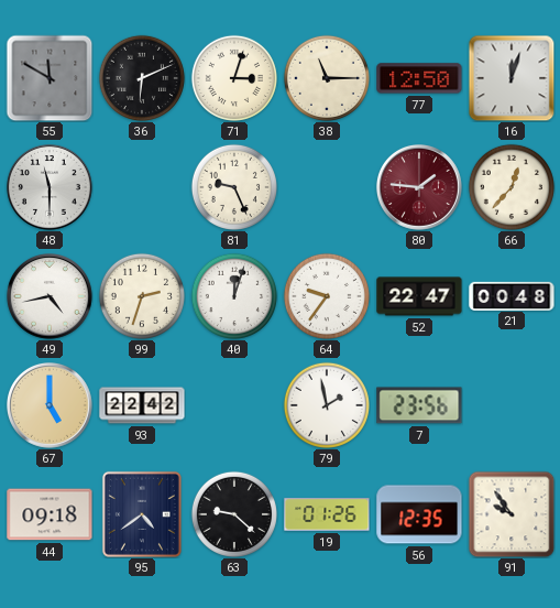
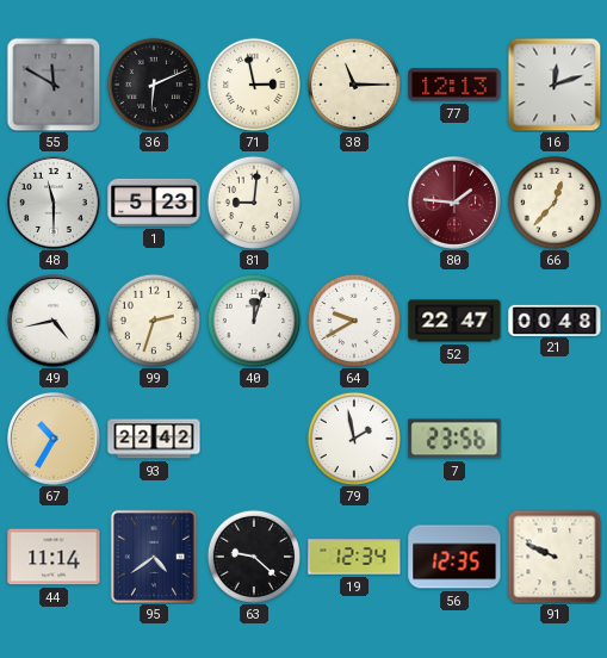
71: 3:03 -> 2:58 (254, 85)
77: 12:50 -> 12:13 (454, 85)
16: 12:03 -> 12:12 (555, 85)
1: none -> 5:23 (154, 203)
81: 9:26 -> 9:01 (254, 203)
64: 9:36 -> 9:40 (354, 321)
67: 5:00 -> 10:35 (55, 440)
44: 09:18 -> 11:14 (54, 557)
19: 01:26 -> 12:34 (354, 557)
91: 9:54 -> 9:49 (555, 557)
